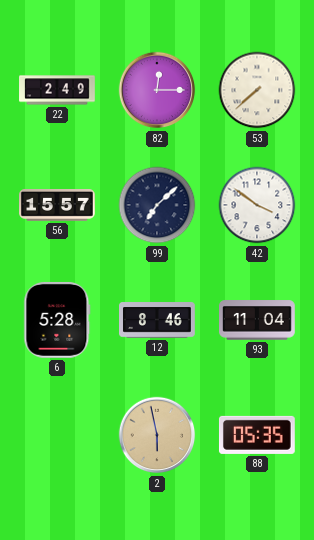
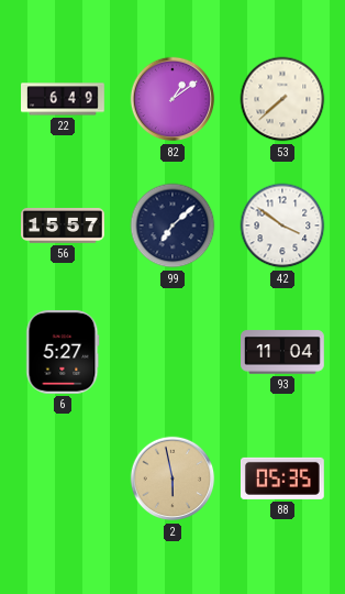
22: 2:49 -> 6:49 (63, 99)
82: 12:15 -> 1:09 (172, 99)
6: 5:28 -> 5:27 (63, 352)
12: 8:46 -> none (157, 320)
